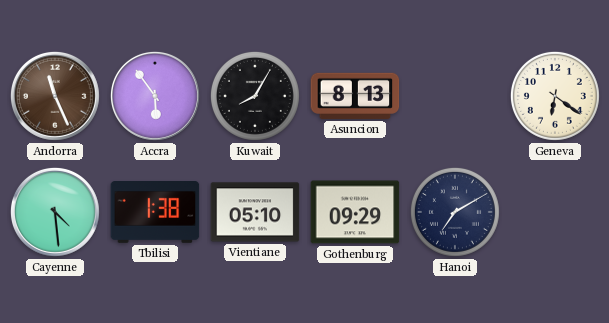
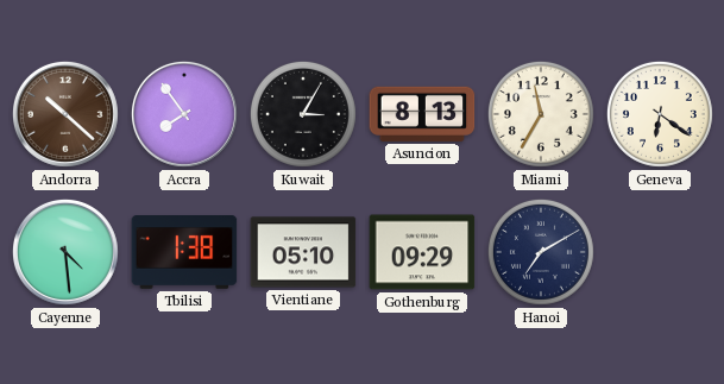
Andorra: 11:26 -> 10:22 (65, 114)
Accra: 5:54 -> 7:54 (184, 114)
Kuwait: 8:05 -> 3:05 (303, 114)
Miami: none -> 11:35 (541, 114)
